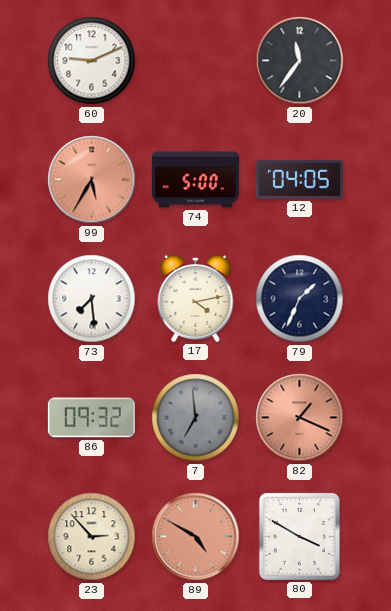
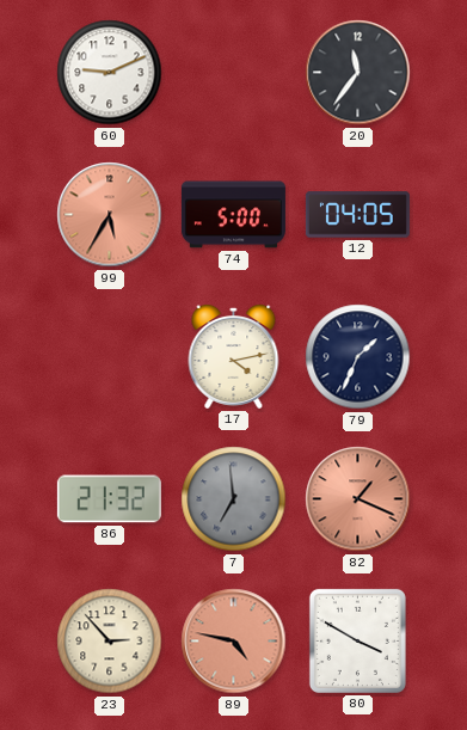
73: 7:29 -> none (92, 299)
86: 09:32 -> 21:32 (109, 499)
89: 4:50 -> 4:47 (234, 642)
